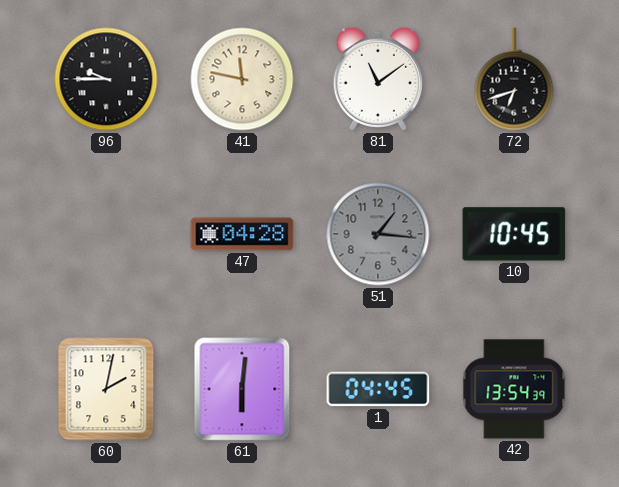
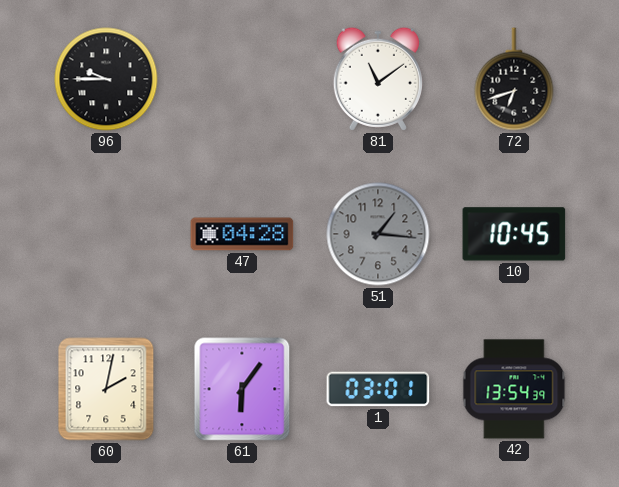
41: 11:47 -> none (242, 79)
61: 6:01 -> 6:06 (242, 389)
1: 04:45 -> 03:01 (378, 389)
